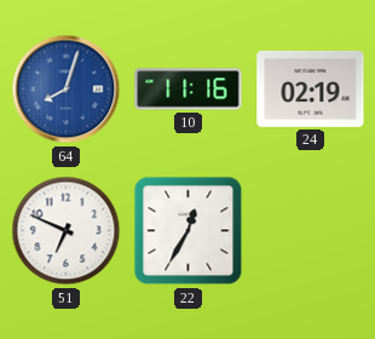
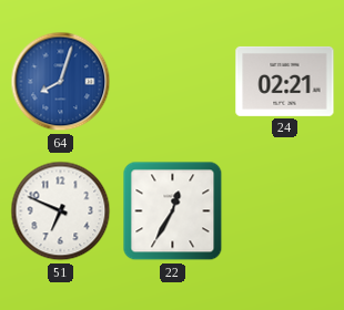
10: 11:16 -> none (189, 90)
24: 02:19 -> 02:21 (285, 81)
